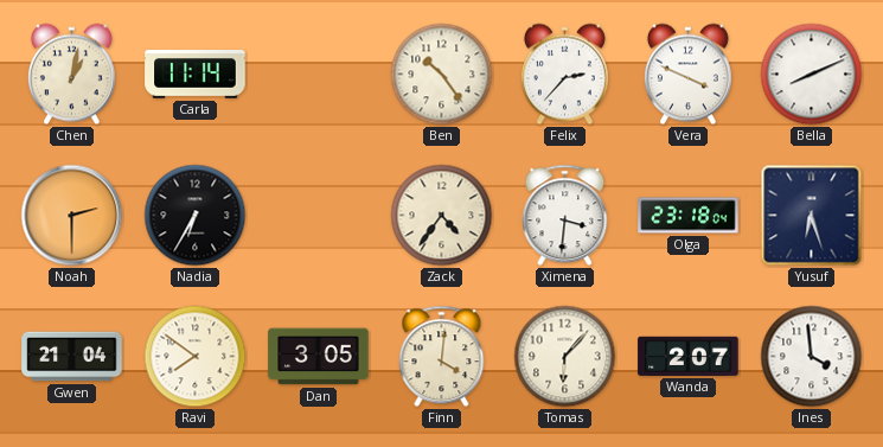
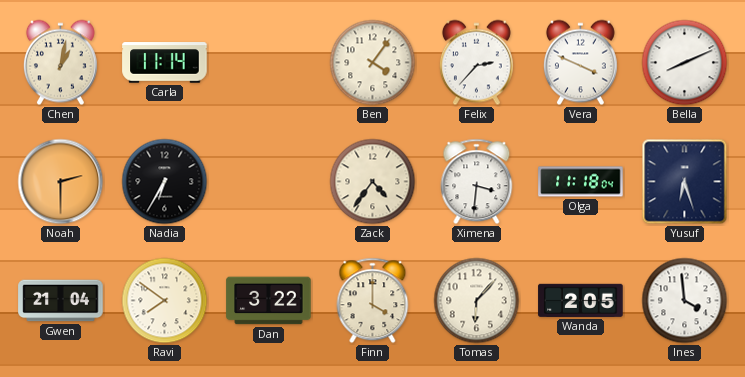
Ben: 10:24 -> 4:06 (373, 63)
Olga: 23:18 -> 11:18 (581, 182)
Dan: 3:05 -> 3:22 (269, 301)
Finn: 4:01 -> 4:00 (373, 301)
Wanda: 2:07 -> 2:05 (581, 300)
